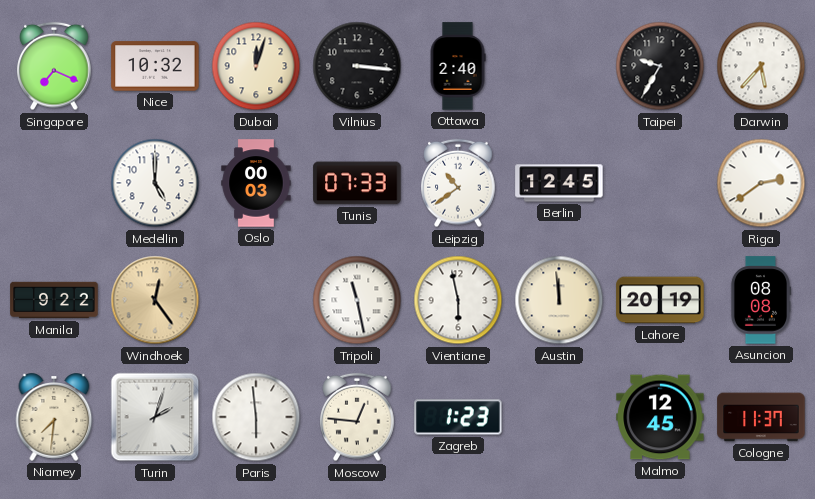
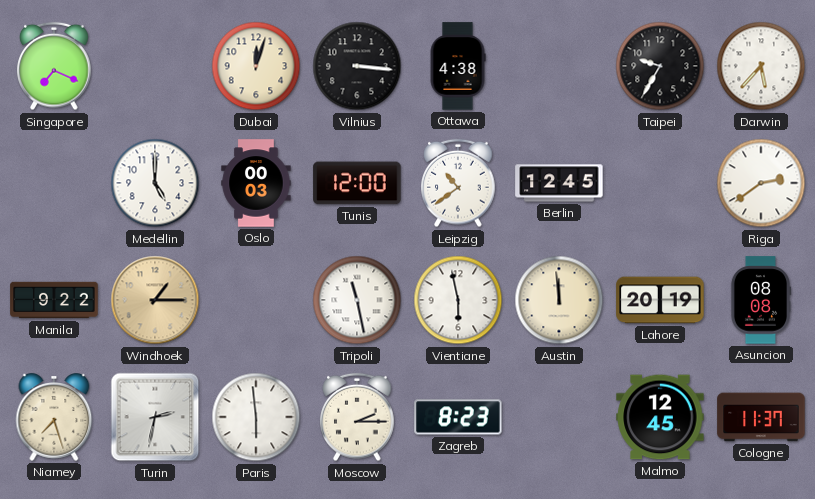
Nice: 10:32 -> none (155, 66)
Ottawa: 2:40 -> 4:38 (458, 66)
Tunis: 07:33 -> 12:00 (357, 183)
Windhoek: 12:24 -> 1:15 (155, 300)
Niamey: 7:31 -> 7:27 (54, 417)
Turin: 2:03 -> 2:32 (155, 417)
Moscow: 12:46 -> 2:15 (357, 417)
Zagreb: 1:23 -> 8:23 (458, 417)
